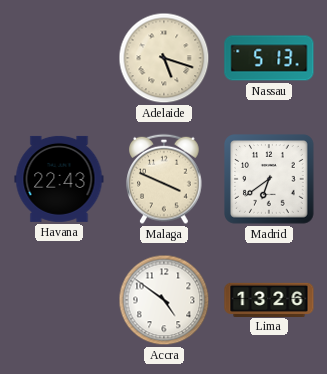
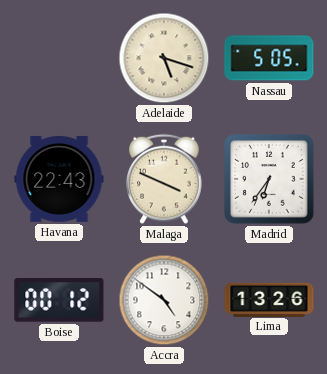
Nassau: 5:13 -> 5:05 (269, 58)
Madrid: 6:39 -> 6:36 (270, 180)
Boise: none -> 00:12 (59, 300)
